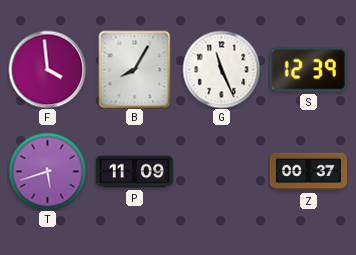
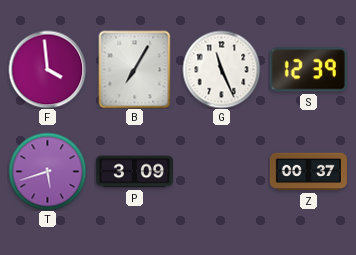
B: 8:05 -> 7:05 (135, 69)
P: 11:09 -> 3:09 (134, 172)
